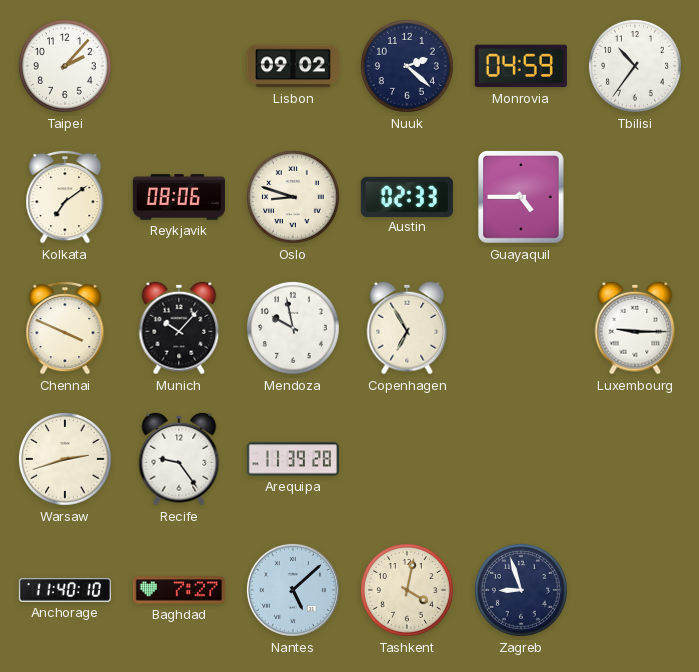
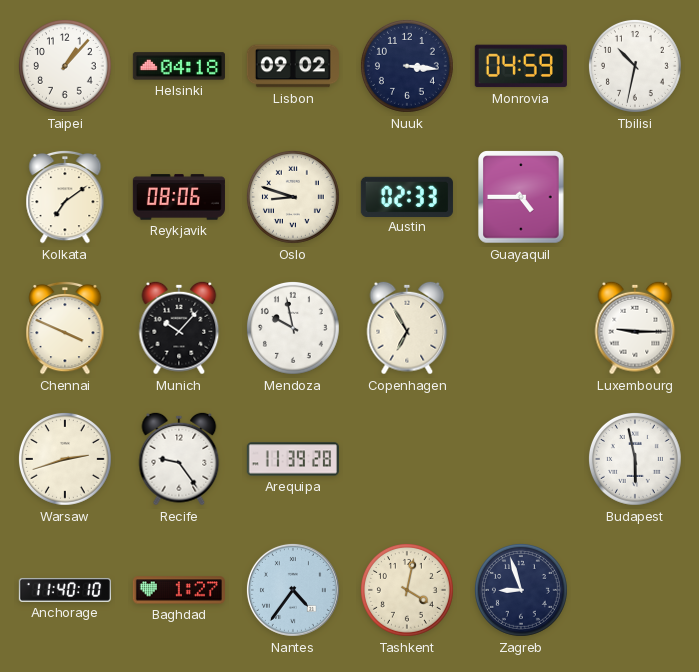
Taipei: 2:07 -> 1:07 (65, 66)
Helsinki: none -> 04:18 (179, 66)
Nuuk: 2:22 -> 3:16 (407, 66)
Tbilisi: 10:36 -> 10:32 (635, 66)
Budapest: none -> 5:58 (635, 459)
Baghdad: 7:27 -> 1:27 (179, 590)
Nantes: 5:08 -> 4:36 (293, 590)
